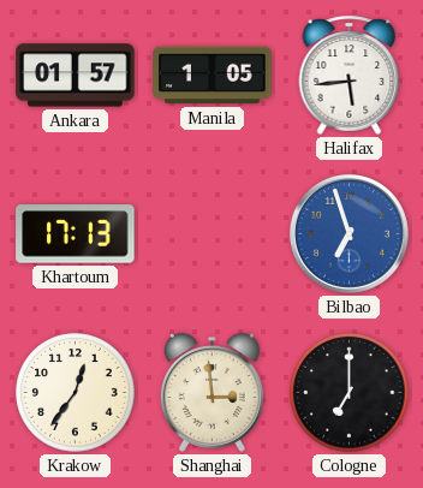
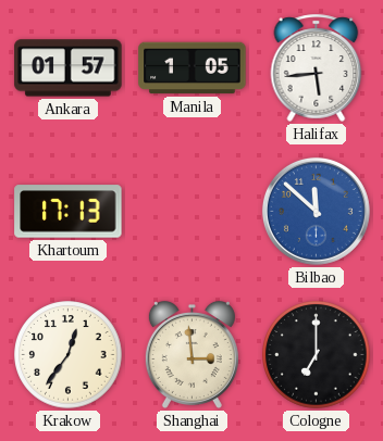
Bilbao: 6:57 -> 11:52 (316, 211)
